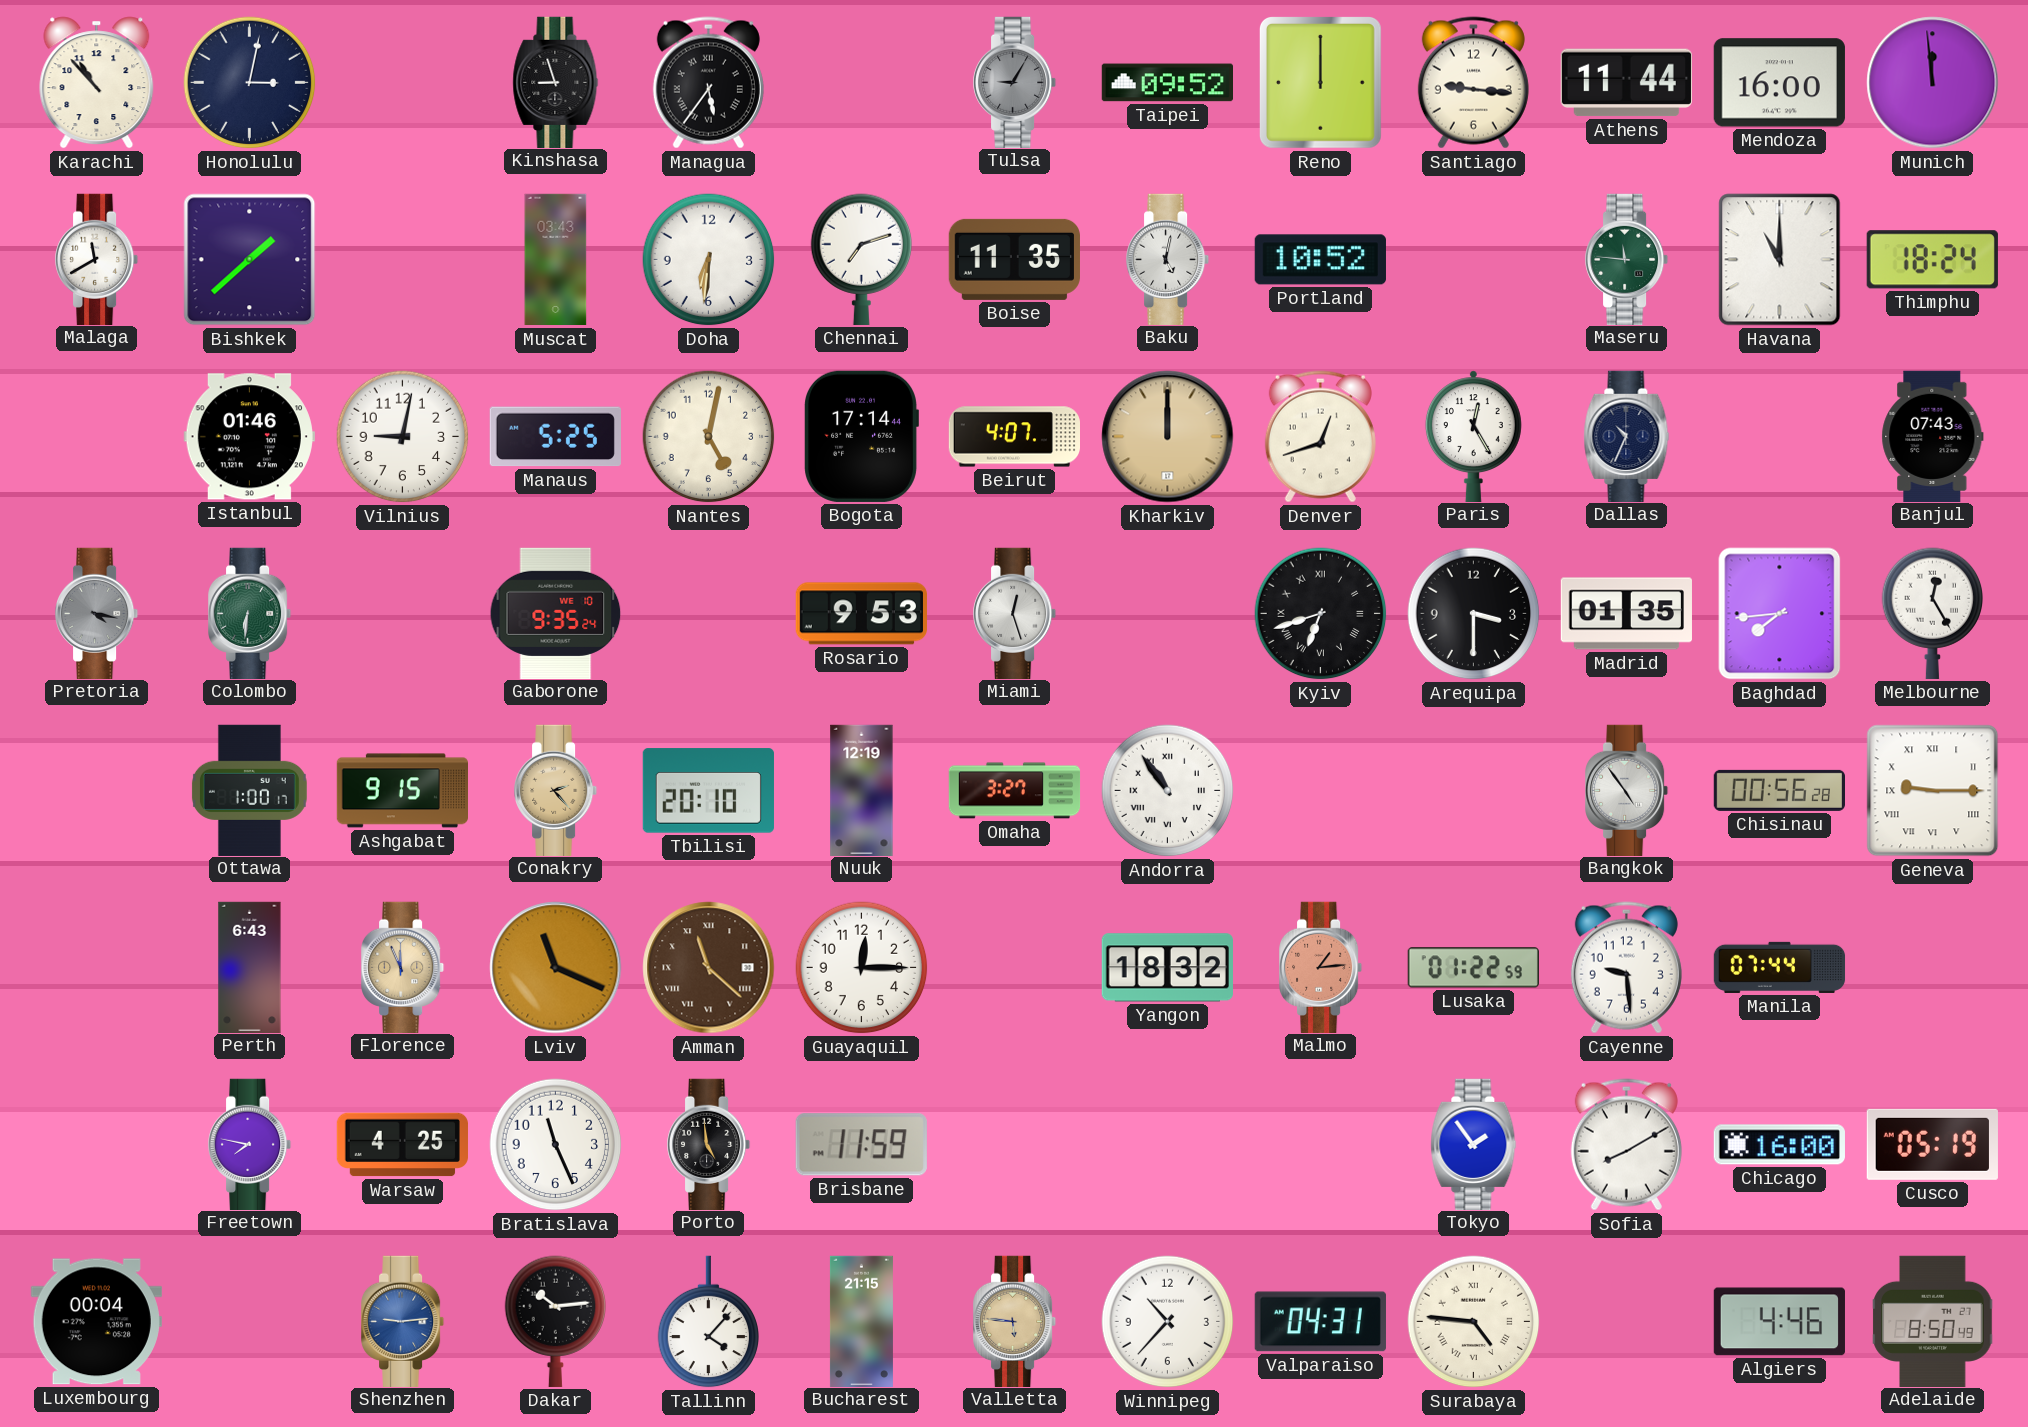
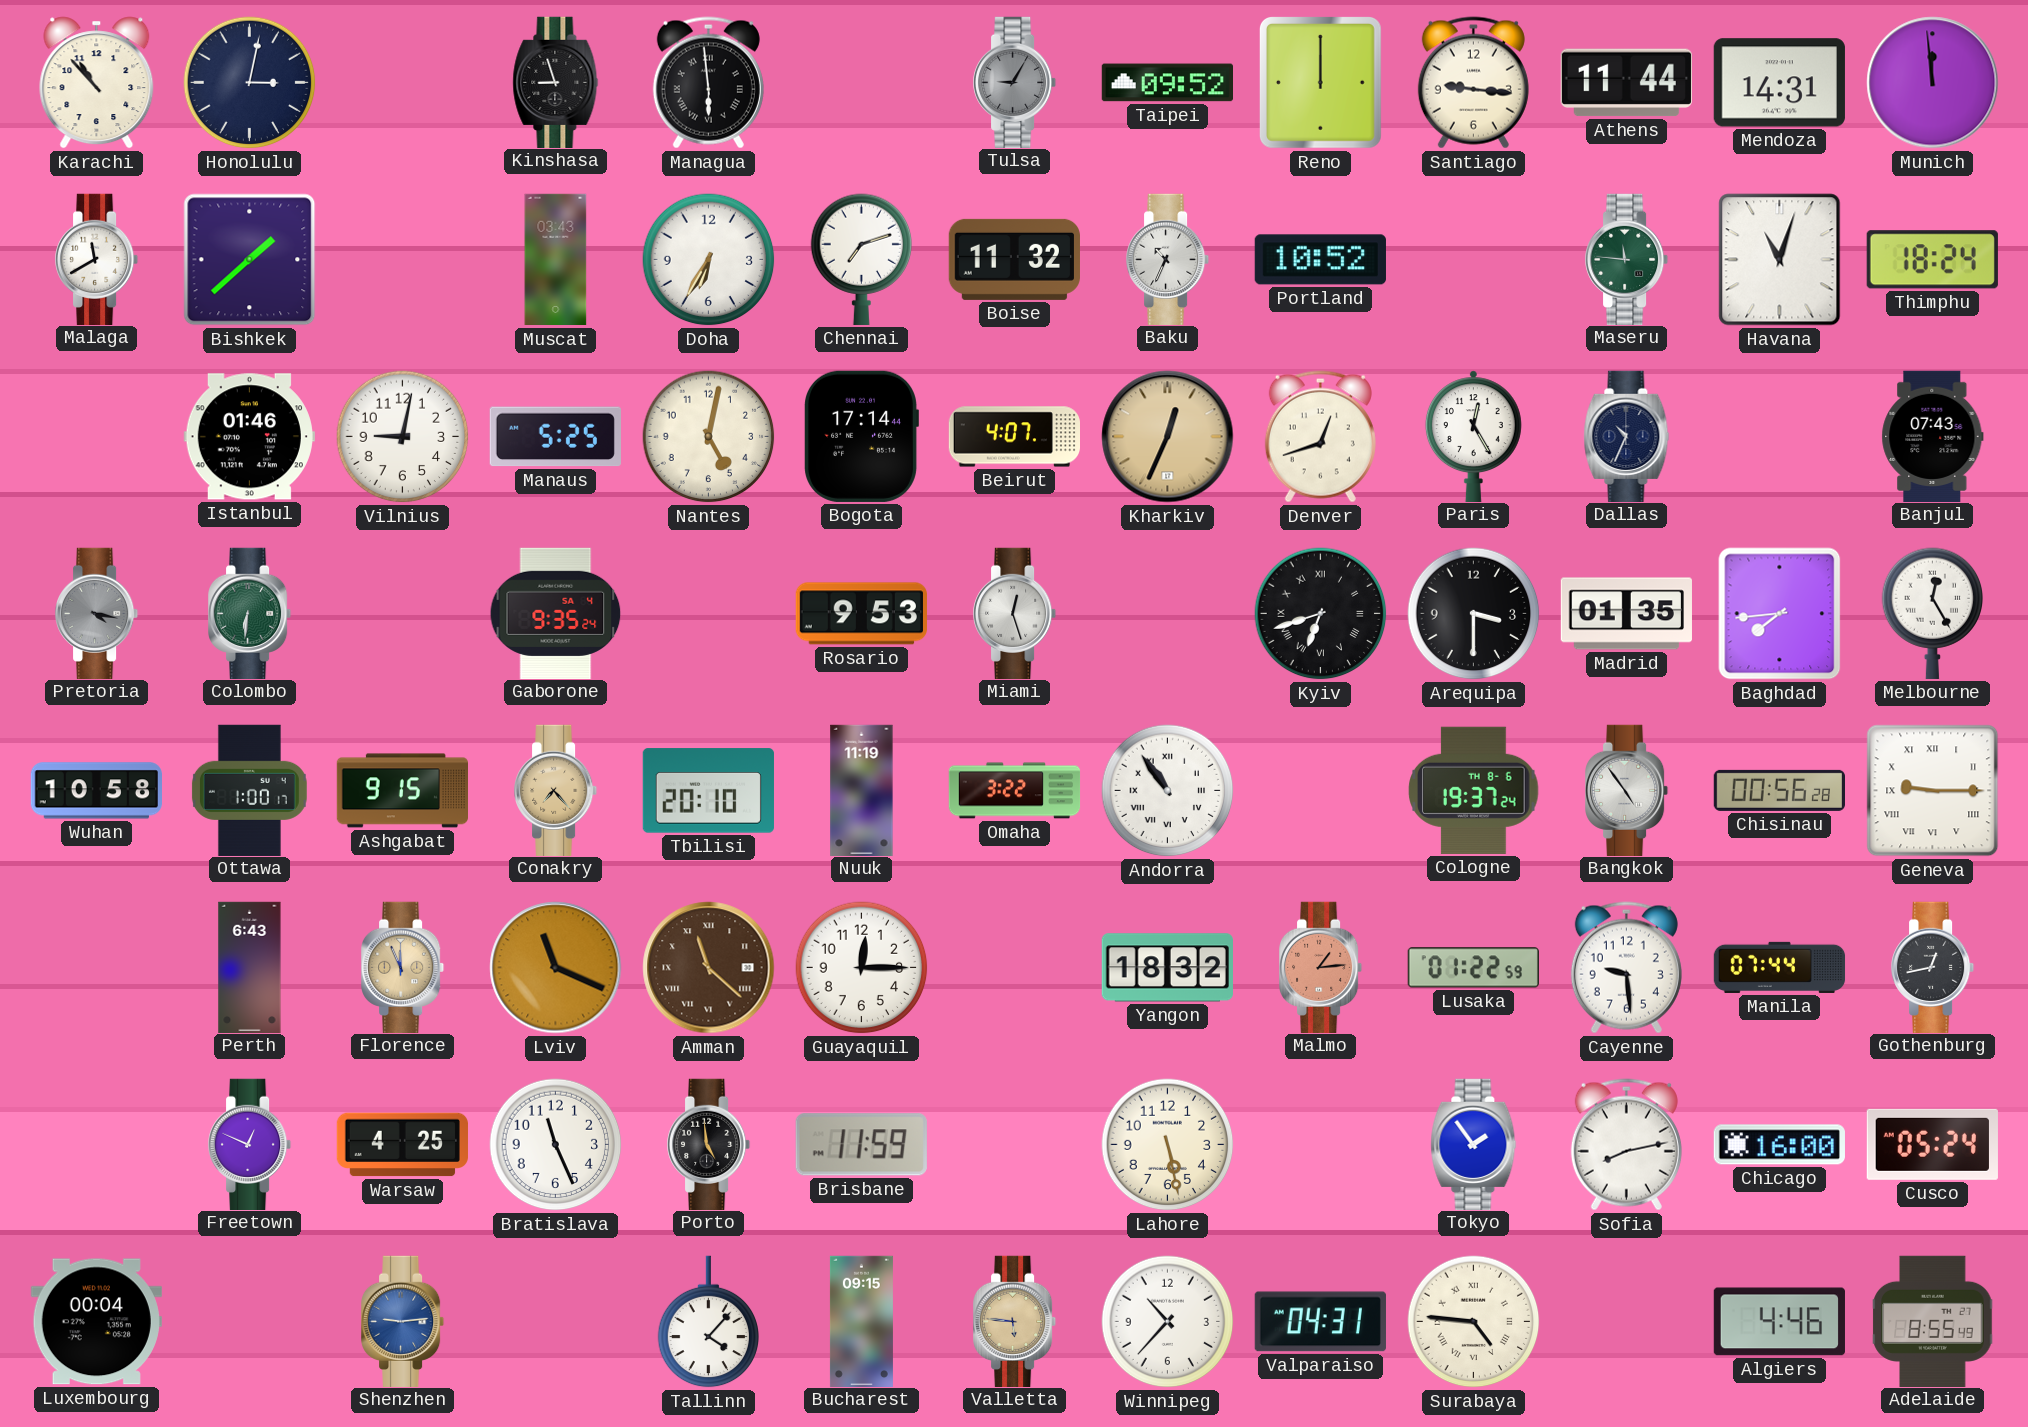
Managua: 5:36 -> 5:59 (708, 83)
Mendoza: 16:00 -> 14:31 (1779, 83)
Doha: 6:31 -> 6:35 (709, 260)
Boise: 11:35 -> 11:32 (1014, 259)
Baku: 5:02 -> 10:34 (1169, 259)
Havana: 11:00 -> 11:03 (1780, 260)
Kharkiv: 12:00 -> 12:34 (1168, 437)
Gaborone date: WE 10 -> SA 4 (556, 613)
Wuhan: none -> 10:58 (96, 791)
Conakry: 2:23 -> 7:23 (557, 790)
Nuuk: 12:19 -> 11:19 (862, 790)
Omaha: 3:27 -> 3:22 (1015, 791)
Cologne: none -> 19:37 (1474, 790)
Gothenburg: none -> 12:43 (1934, 967)
Freetown: 7:47 -> 12:49 (251, 1144)
Lahore: none -> 5:28 (1168, 1145)
Sofia: 8:10 -> 8:13 (1626, 1145)
Cusco: 05:19 -> 05:24 (1932, 1144)
Dakar: 10:14 -> none (555, 1321)
Bucharest: 21:15 -> 09:15 (861, 1321)
Adelaide: 8:50 -> 8:55 (1933, 1321)
